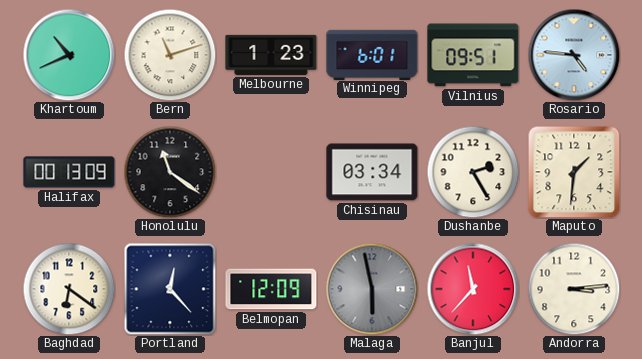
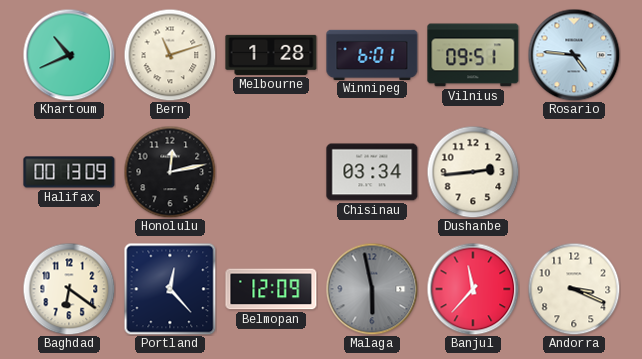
Melbourne: 1:23 -> 1:28 (271, 55)
Honolulu: 11:21 -> 12:13 (170, 172)
Dushanbe: 2:25 -> 2:44 (473, 172)
Maputo: 1:31 -> none (574, 172)
Andorra: 3:14 -> 3:19 (574, 289)
